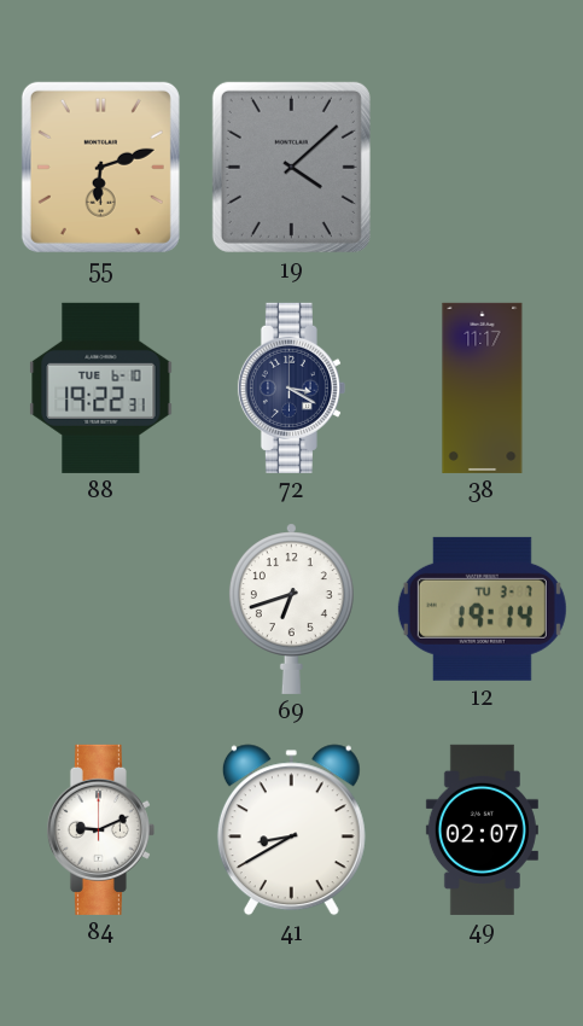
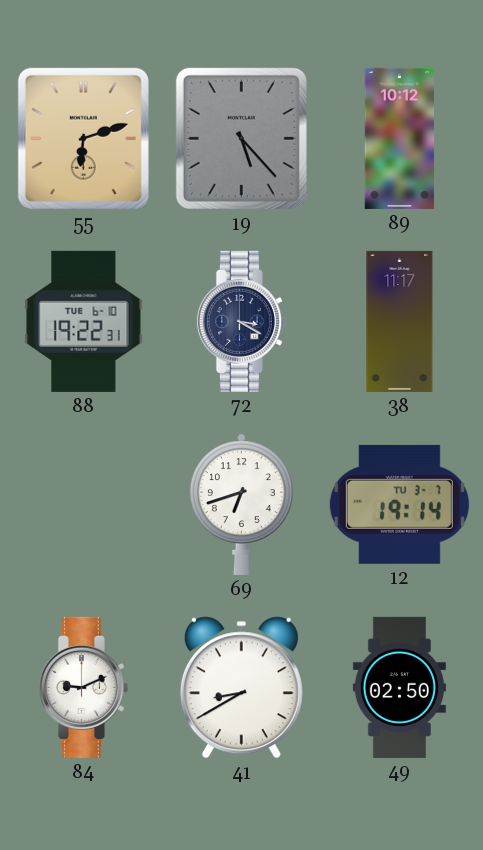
19: 4:08 -> 5:23 (241, 138)
89: none -> 10:12 (400, 138)
49: 02:07 -> 02:50 (399, 687)
